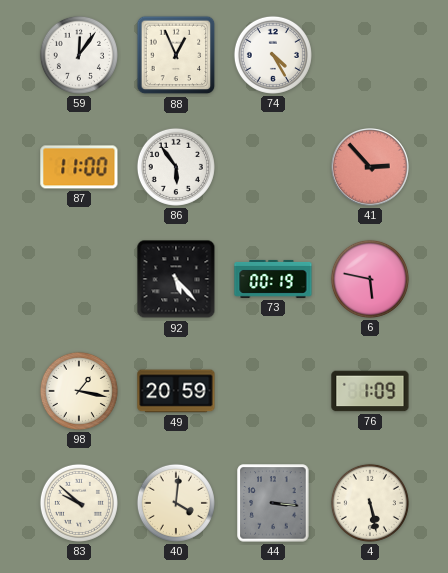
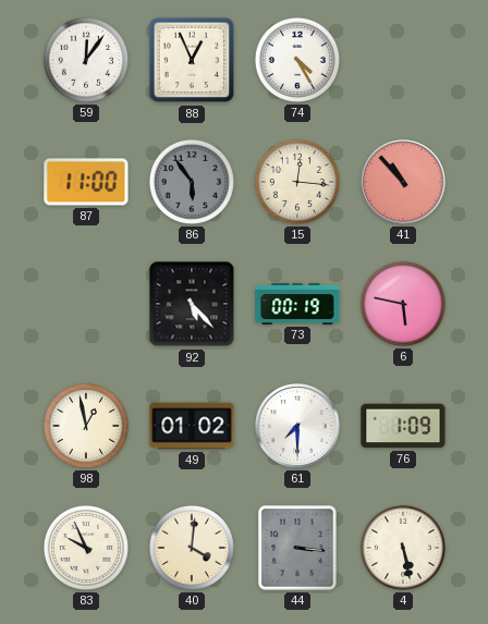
86 dial: white -> grey (192, 182)
15: none -> 12:16 (297, 182)
41: 2:53 -> 10:53 (403, 182)
98: 1:17 -> 12:58 (86, 426)
49: 20:59 -> 01:02 (192, 426)
61: none -> 7:30 (297, 426)
83: 9:52 -> 9:56 (86, 548)
